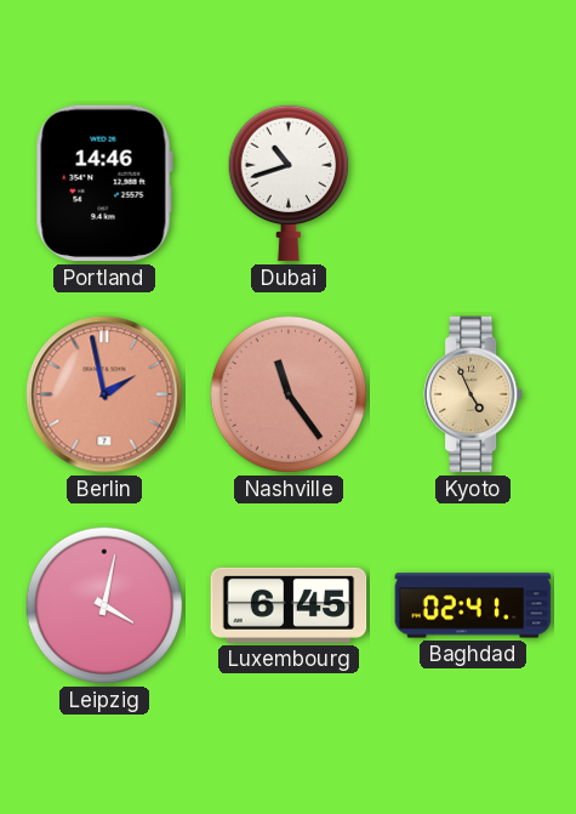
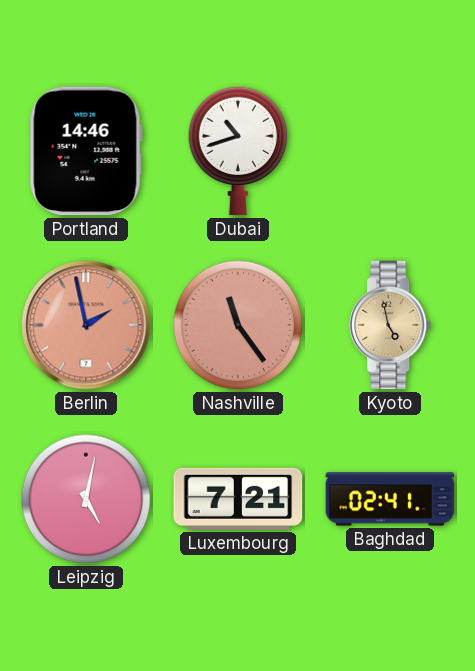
Kyoto: 4:56 -> 4:58 (390, 325)
Leipzig: 4:02 -> 5:02 (86, 499)
Luxembourg: 6:45 -> 7:21 (238, 499)
